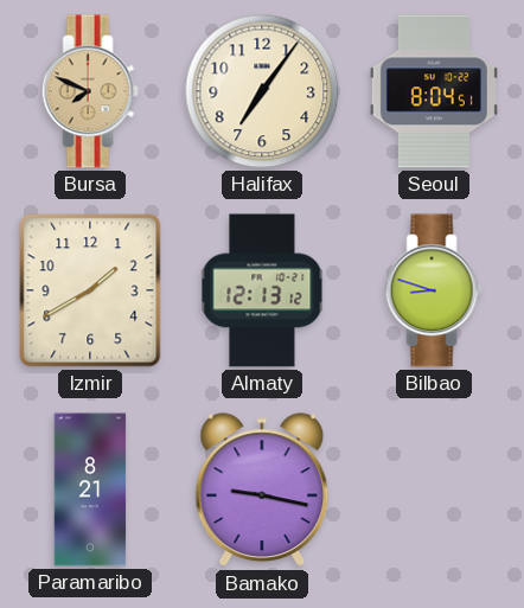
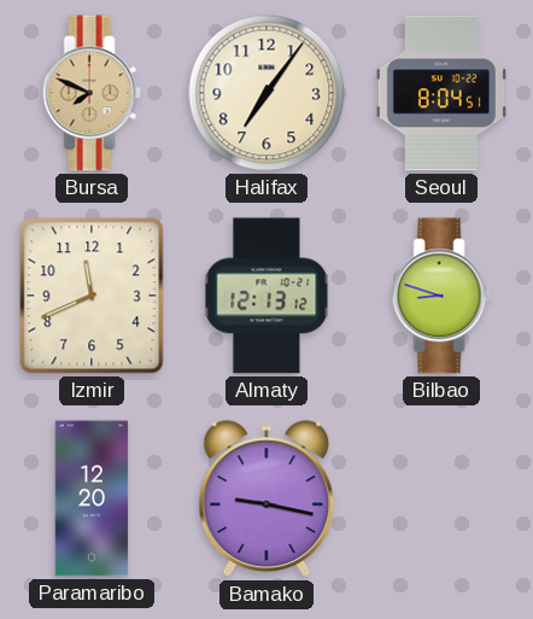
Izmir: 1:40 -> 11:41 (92, 296)
Paramaribo: 8:21 -> 12:20 (92, 498)
